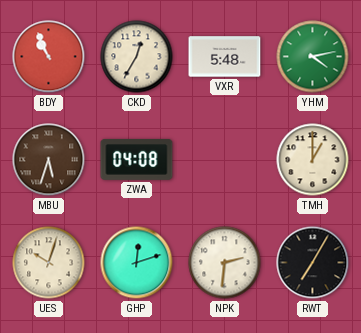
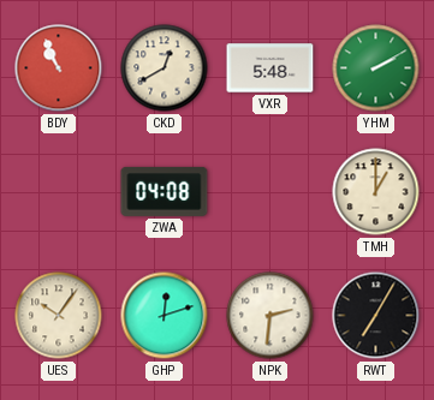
CKD: 12:35 -> 12:40 (165, 68)
YHM: 4:13 -> 2:10 (376, 68)
MBU: 5:33 -> none (49, 160)
UES: 10:03 -> 10:06 (59, 316)
